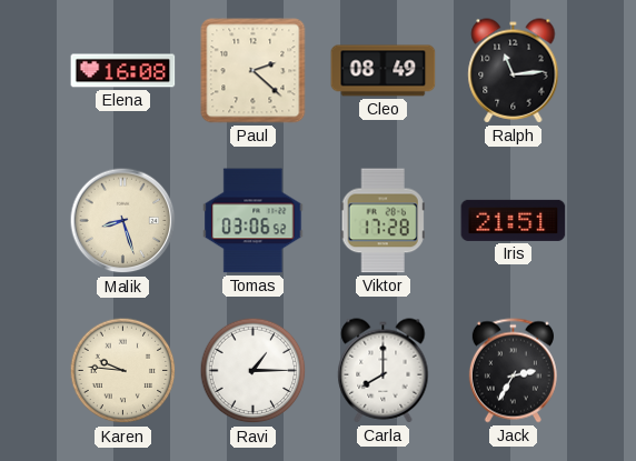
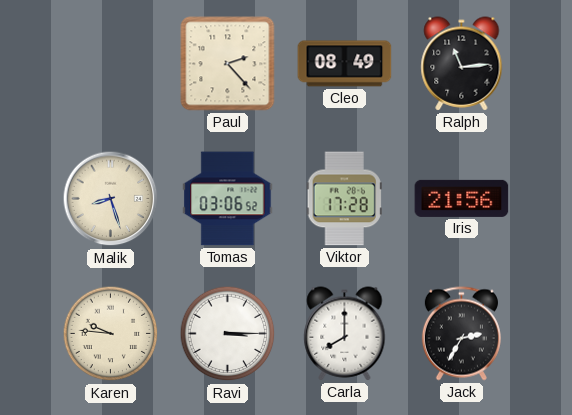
Elena: 16:08 -> none (123, 71)
Paul: 2:22 -> 2:23 (228, 64)
Iris: 21:51 -> 21:56 (462, 198)
Ravi: 1:15 -> 3:15 (228, 334)
